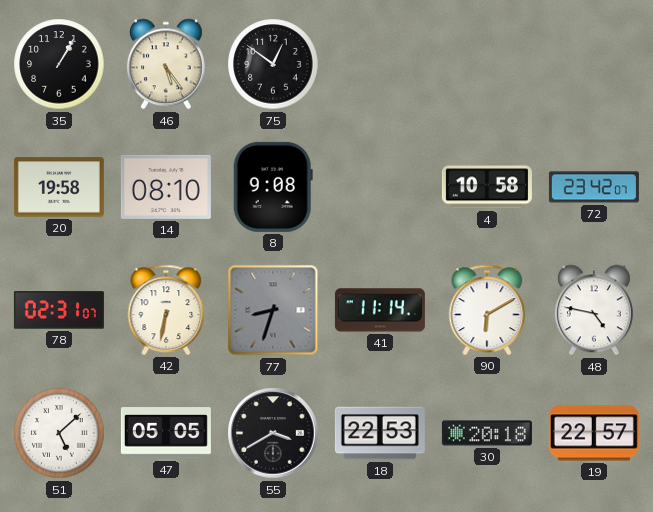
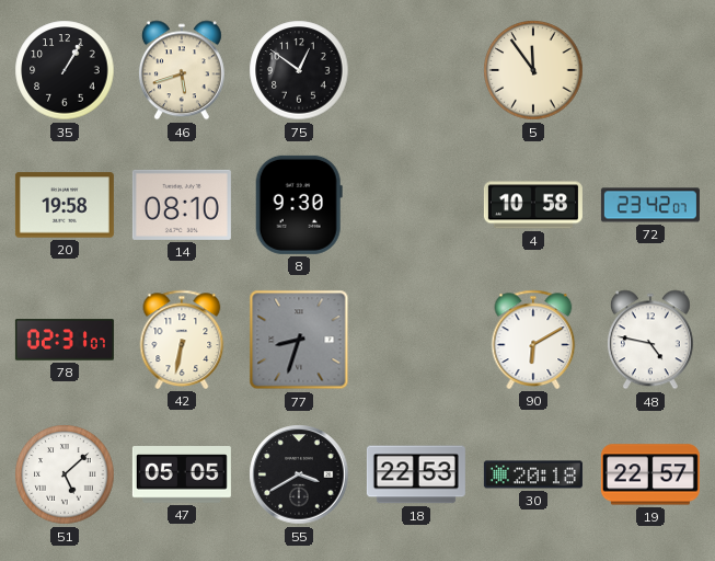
46: 5:24 -> 5:42 (182, 70)
5: none -> 11:54 (533, 70)
8: 9:08 -> 9:30 (299, 205)
41: 11:14 -> none (380, 310)
